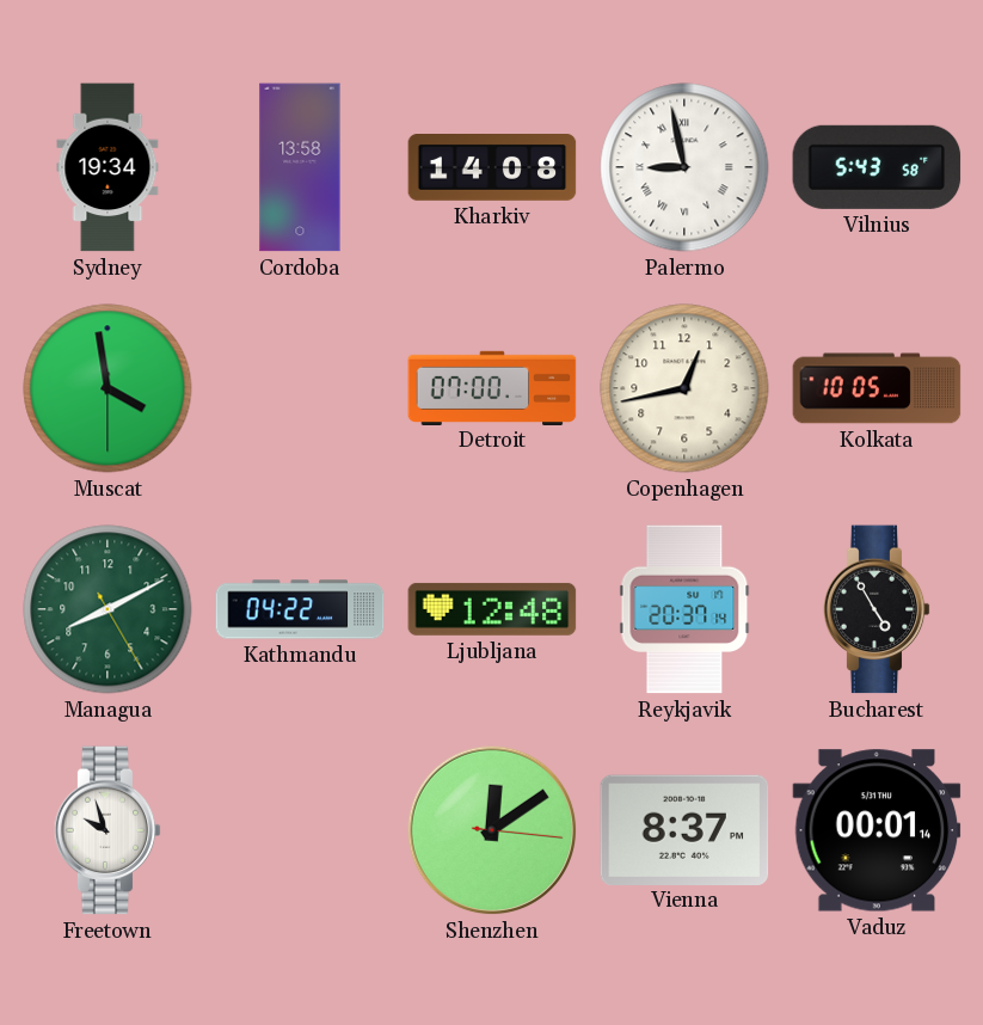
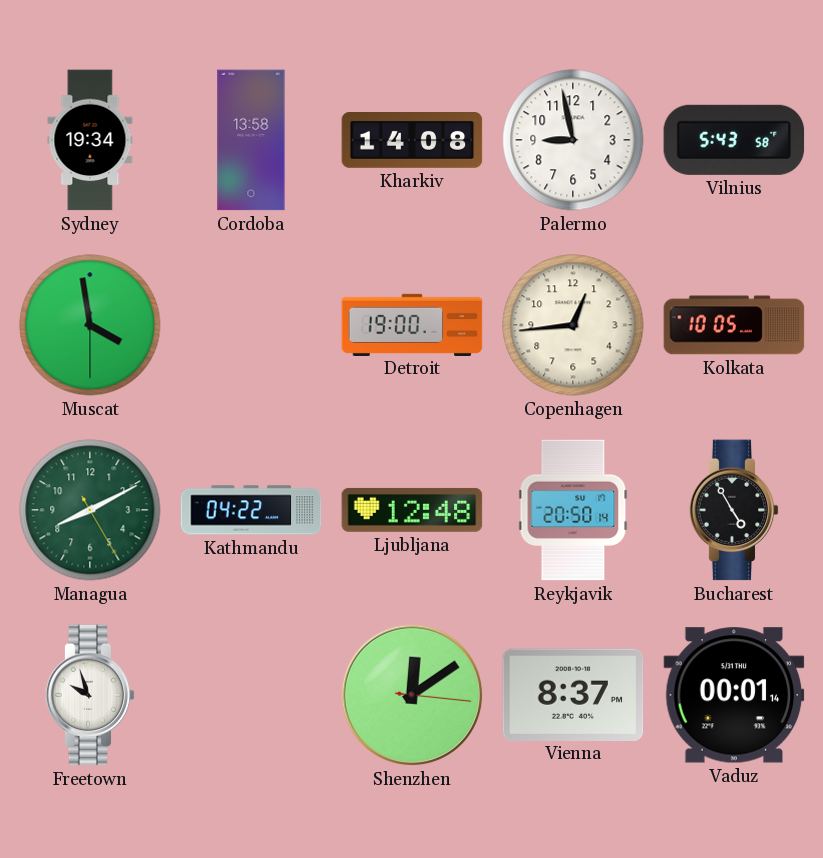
Palermo numerals: Roman -> Arabic (573, 140)
Detroit: 07:00 -> 19:00 (412, 324)
Copenhagen: 12:43 -> 12:44 (573, 325)
Reykjavik: 20:37 -> 20:50 (573, 510)
